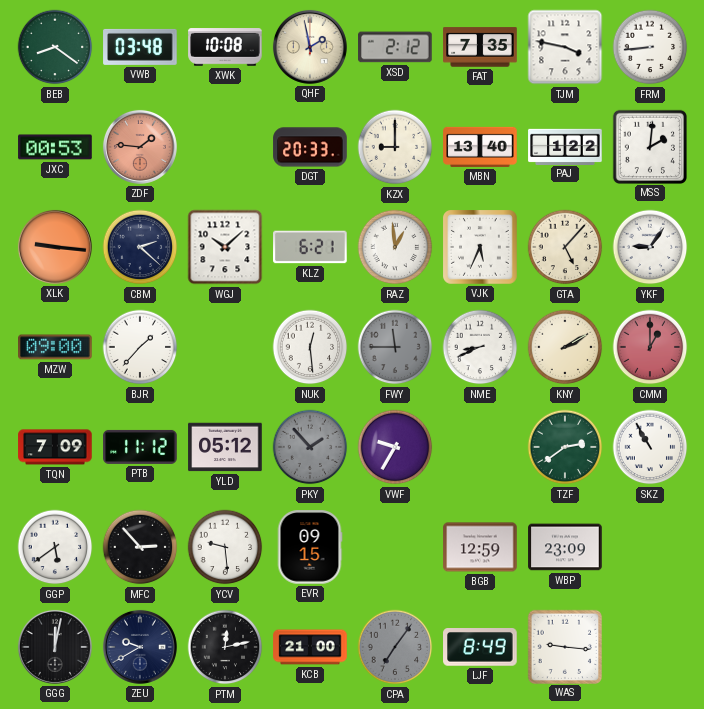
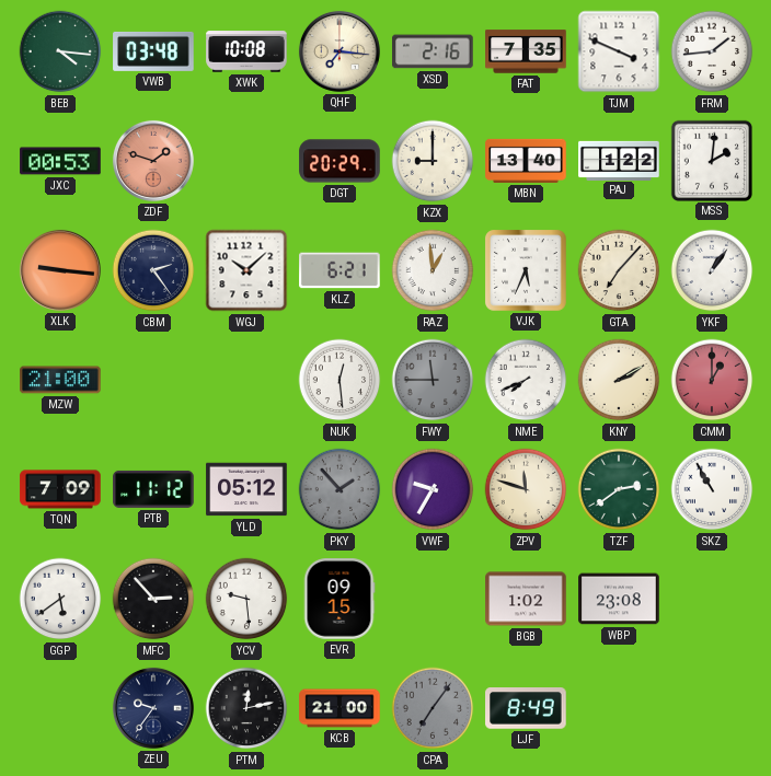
BEB: 8:21 -> 4:16 (60, 51)
QHF: 1:58 -> 7:16 (340, 51)
XSD: 2:12 -> 2:16 (433, 51)
TJM: 3:47 -> 3:49 (619, 51)
FRM: 8:44 -> 1:44 (712, 51)
ZDF: 1:46 -> 1:48 (153, 161)
DGT: 20:33 -> 20:29 (340, 161)
CBM: 2:22 -> 2:24 (153, 270)
GTA: 5:07 -> 7:07 (619, 270)
YKF: 9:06 -> 1:06 (712, 270)
MZW: 09:00 -> 21:00 (60, 380)
BJR: 1:37 -> none (140, 347)
NME: 8:41 -> 7:41 (526, 380)
ZPV: none -> 11:48 (526, 489)
BGB: 12:59 -> 1:02 (526, 599)
WBP: 23:09 -> 23:08 (619, 599)
GGG: 12:02 -> none (55, 647)
ZEU: 9:40 -> 9:36 (153, 708)
WAS: 9:16 -> none (564, 646)
